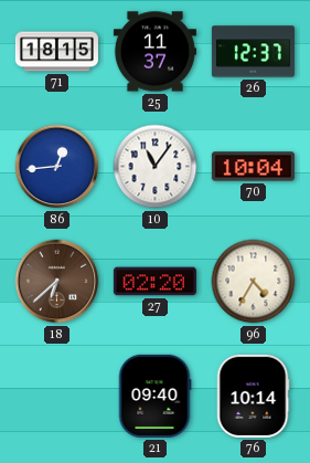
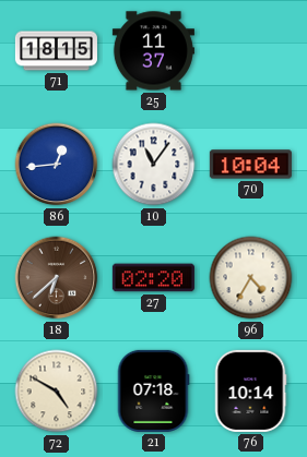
26: 12:37 -> none (253, 52)
72: none -> 4:50 (57, 392)
21: 09:40 -> 07:18 (153, 390)
